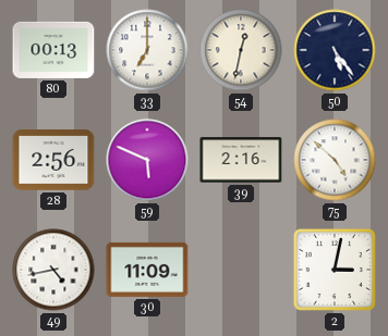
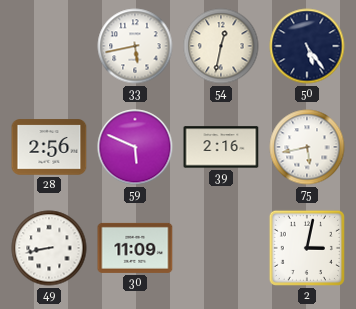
80: 00:13 -> none (53, 50)
33: 7:00 -> 5:43 (135, 46)
75: 4:52 -> 5:43 (307, 147)
49: 4:43 -> 8:43 (49, 248)
